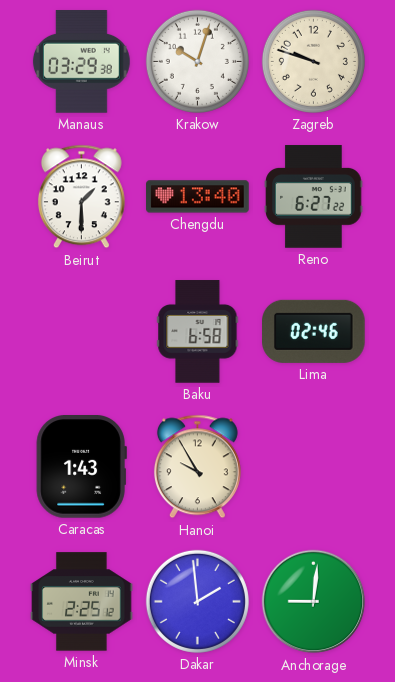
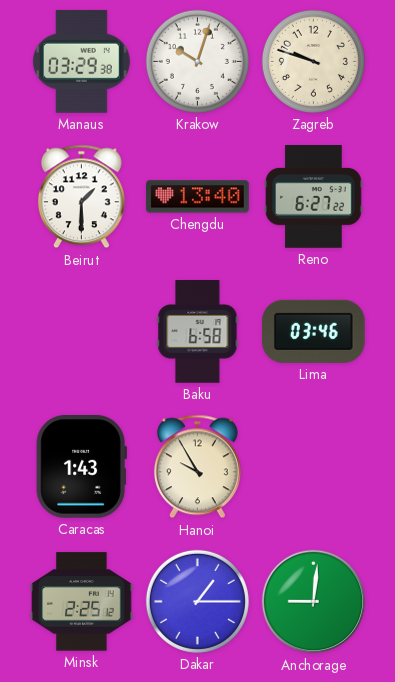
Lima: 02:46 -> 03:46 (314, 331)
Dakar: 1:59 -> 1:15 (197, 601)
